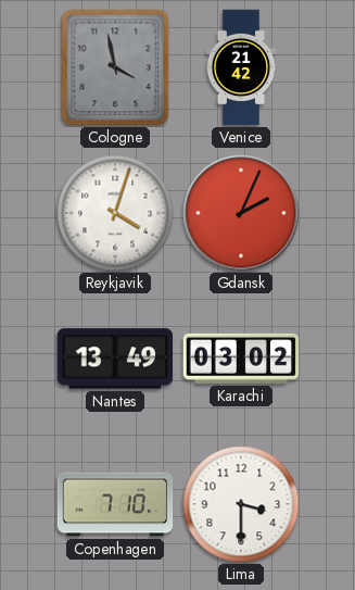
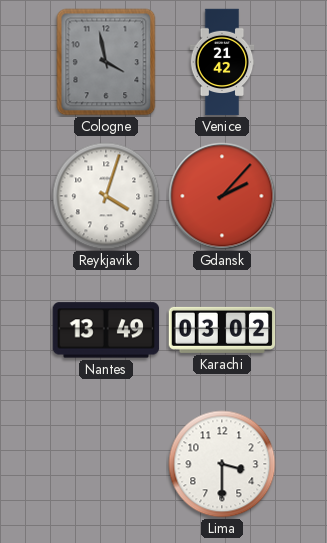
Gdansk: 2:04 -> 2:07 (222, 196)
Copenhagen: 7:10 -> none (115, 504)
